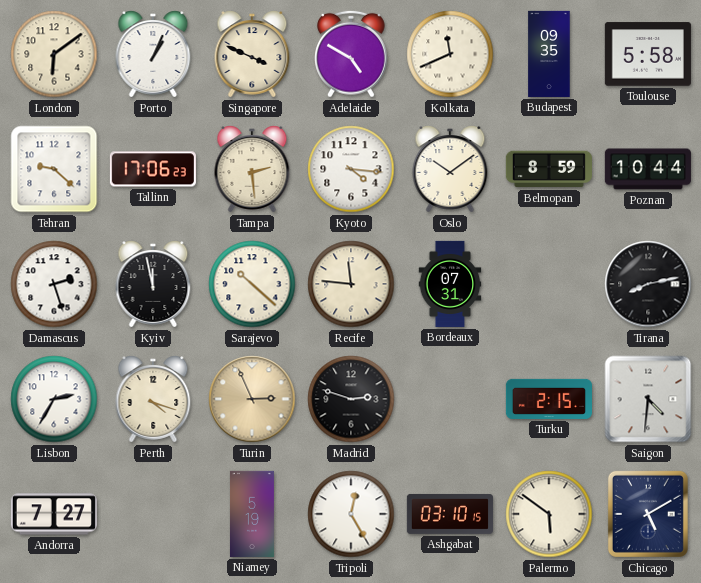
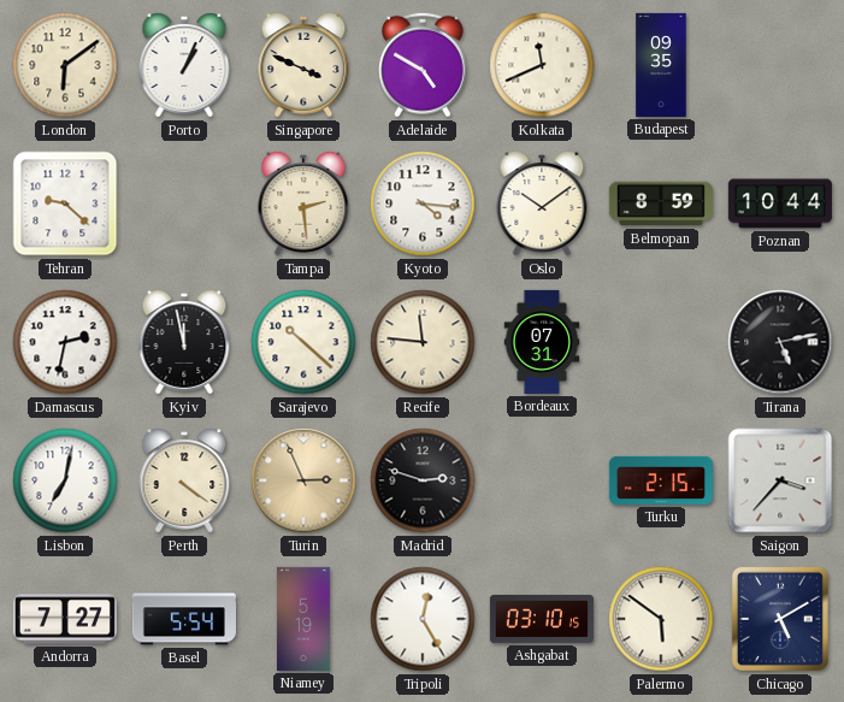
Toulouse: 5:58 -> none (648, 54)
Tallinn: 17:06 -> none (153, 169)
Damascus: 2:27 -> 2:32 (65, 342)
Tirana: 8:13 -> 5:13 (780, 342)
Lisbon: 2:35 -> 7:02 (65, 480)
Perth: 4:18 -> 4:21 (184, 480)
Saigon: 4:31 -> 3:37 (780, 480)
Basel: none -> 5:54 (184, 619)
